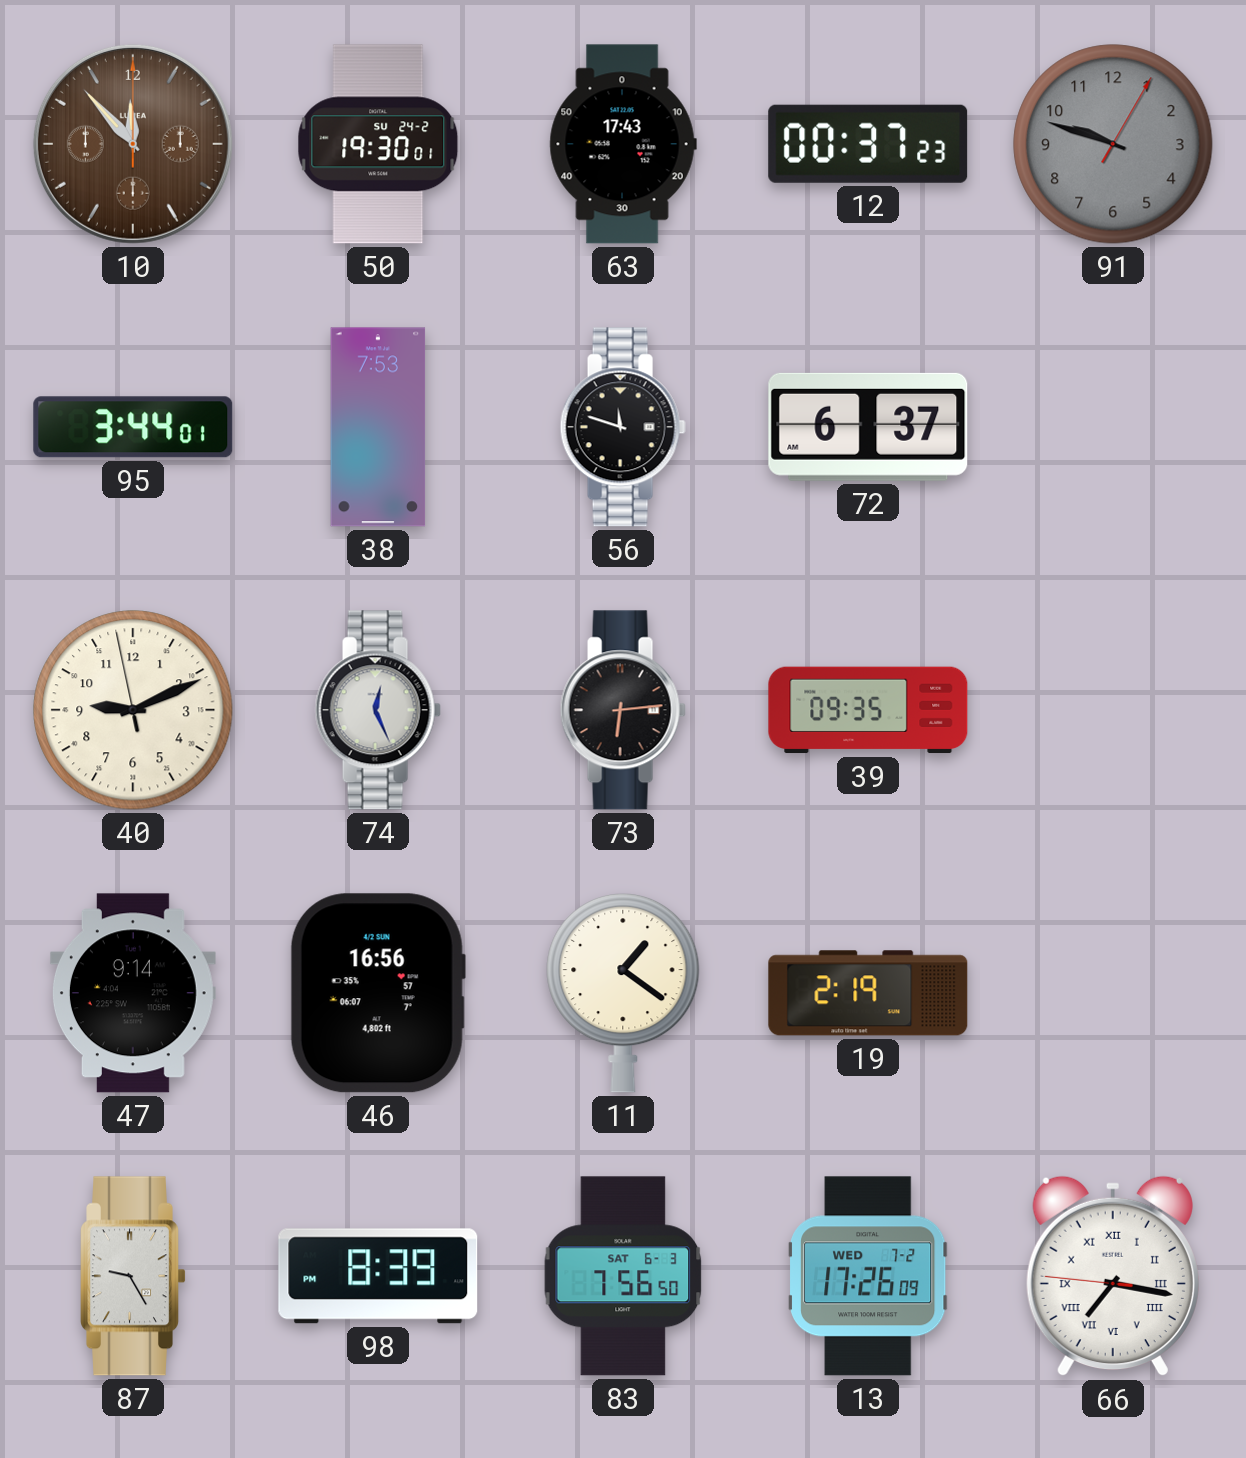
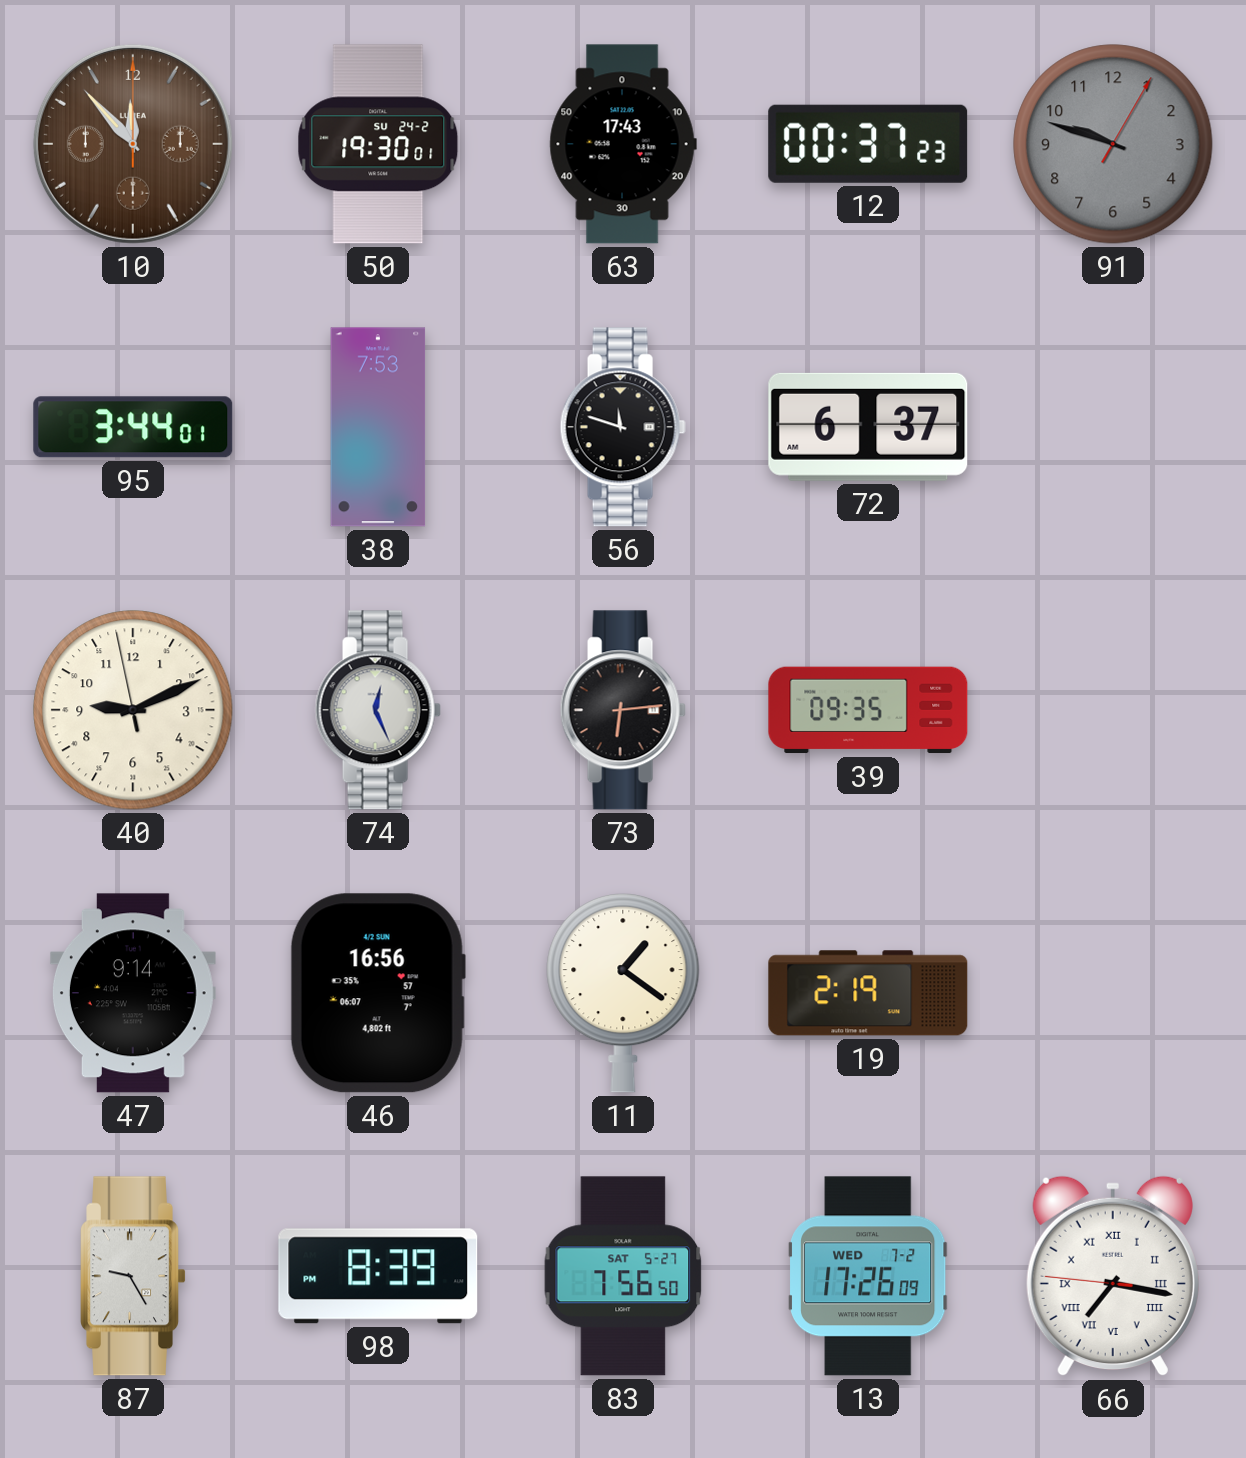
83 date: SAT 6-3 -> SAT 5-27 (623, 1276)
